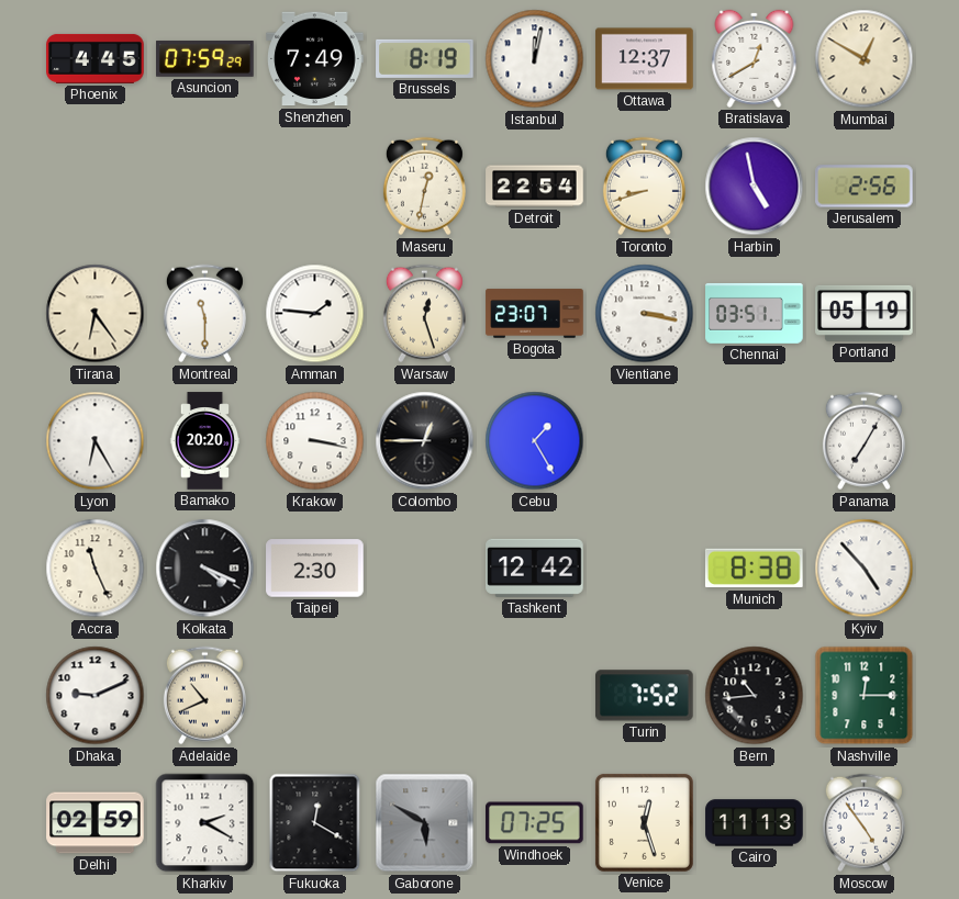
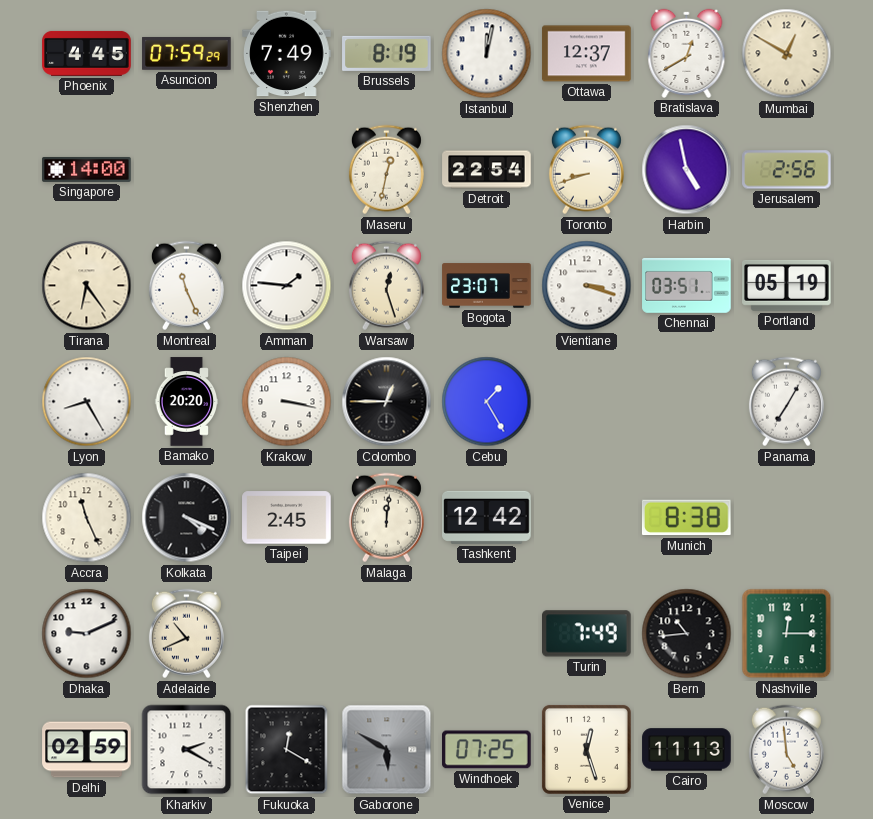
Singapore: none -> 14:00 (87, 169)
Montreal: 11:30 -> 11:26 (186, 286)
Vientiane: 3:17 -> 3:18 (587, 286)
Lyon: 6:25 -> 8:25 (87, 402)
Taipei: 2:30 -> 2:45 (287, 518)
Malaga: none -> 12:01 (386, 518)
Kyiv: 4:53 -> none (865, 569)
Turin: 7:52 -> 7:49 (587, 634)
Moscow: 4:54 -> 4:59 (786, 750)
